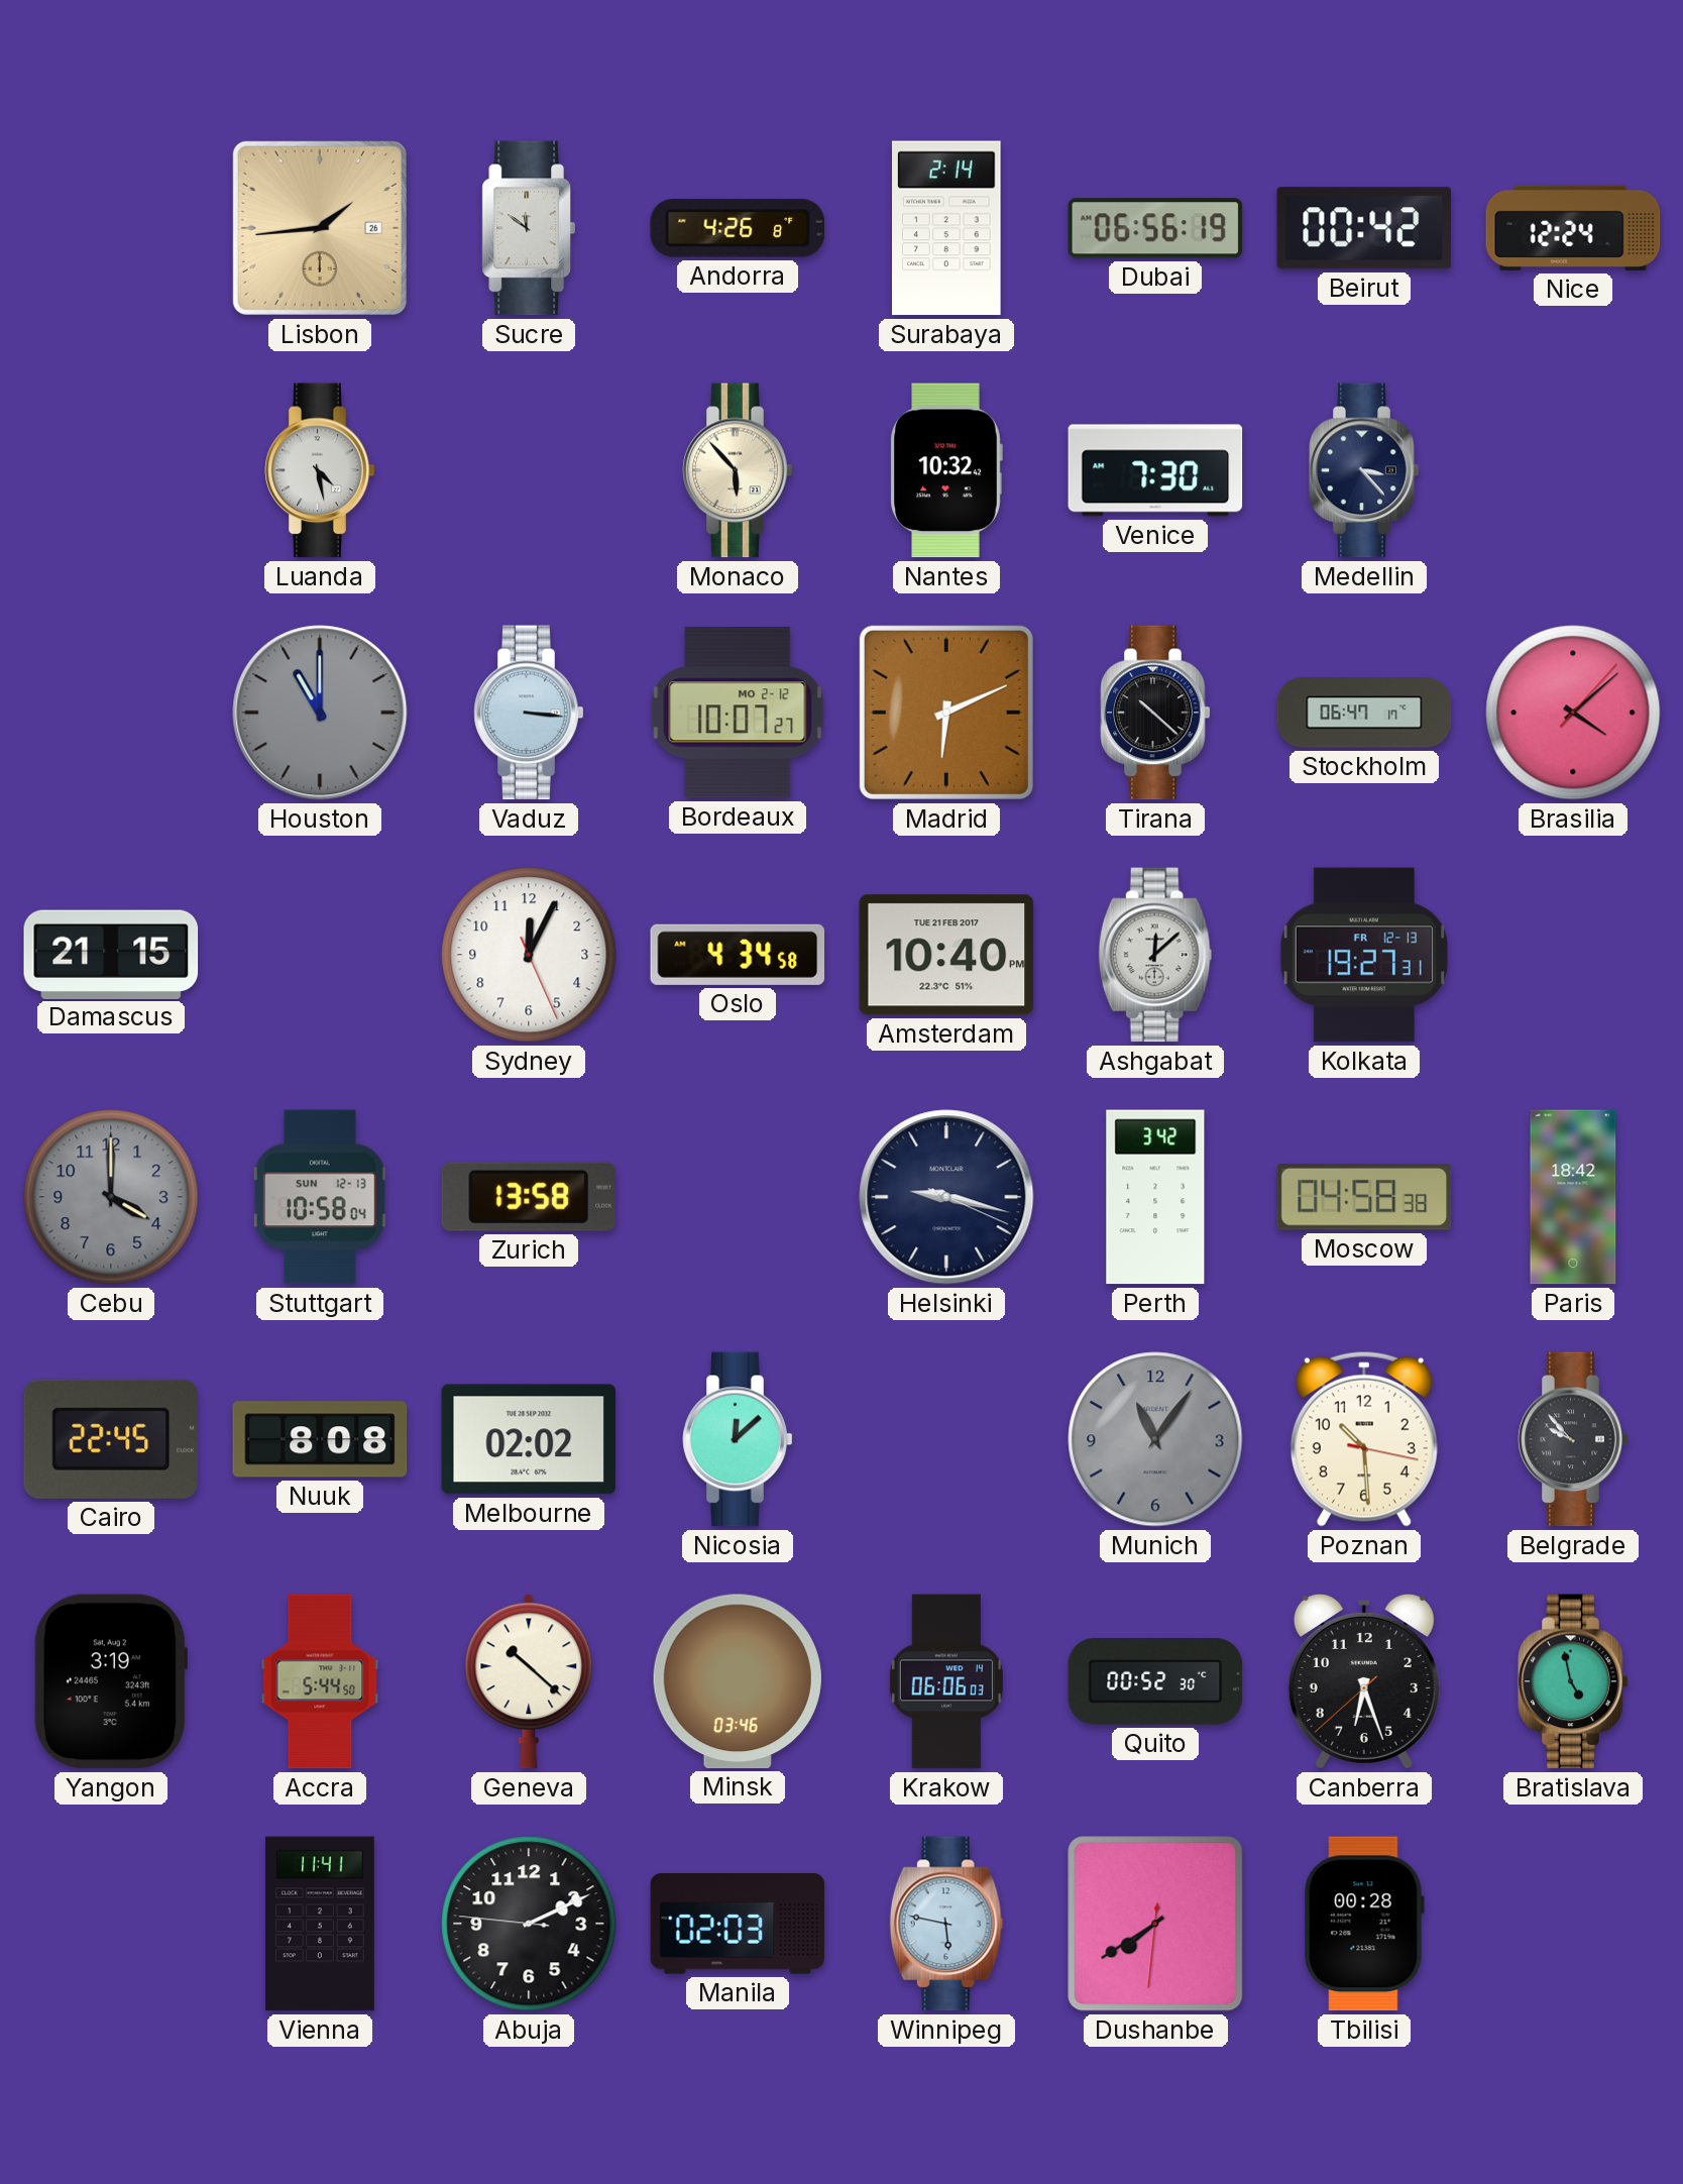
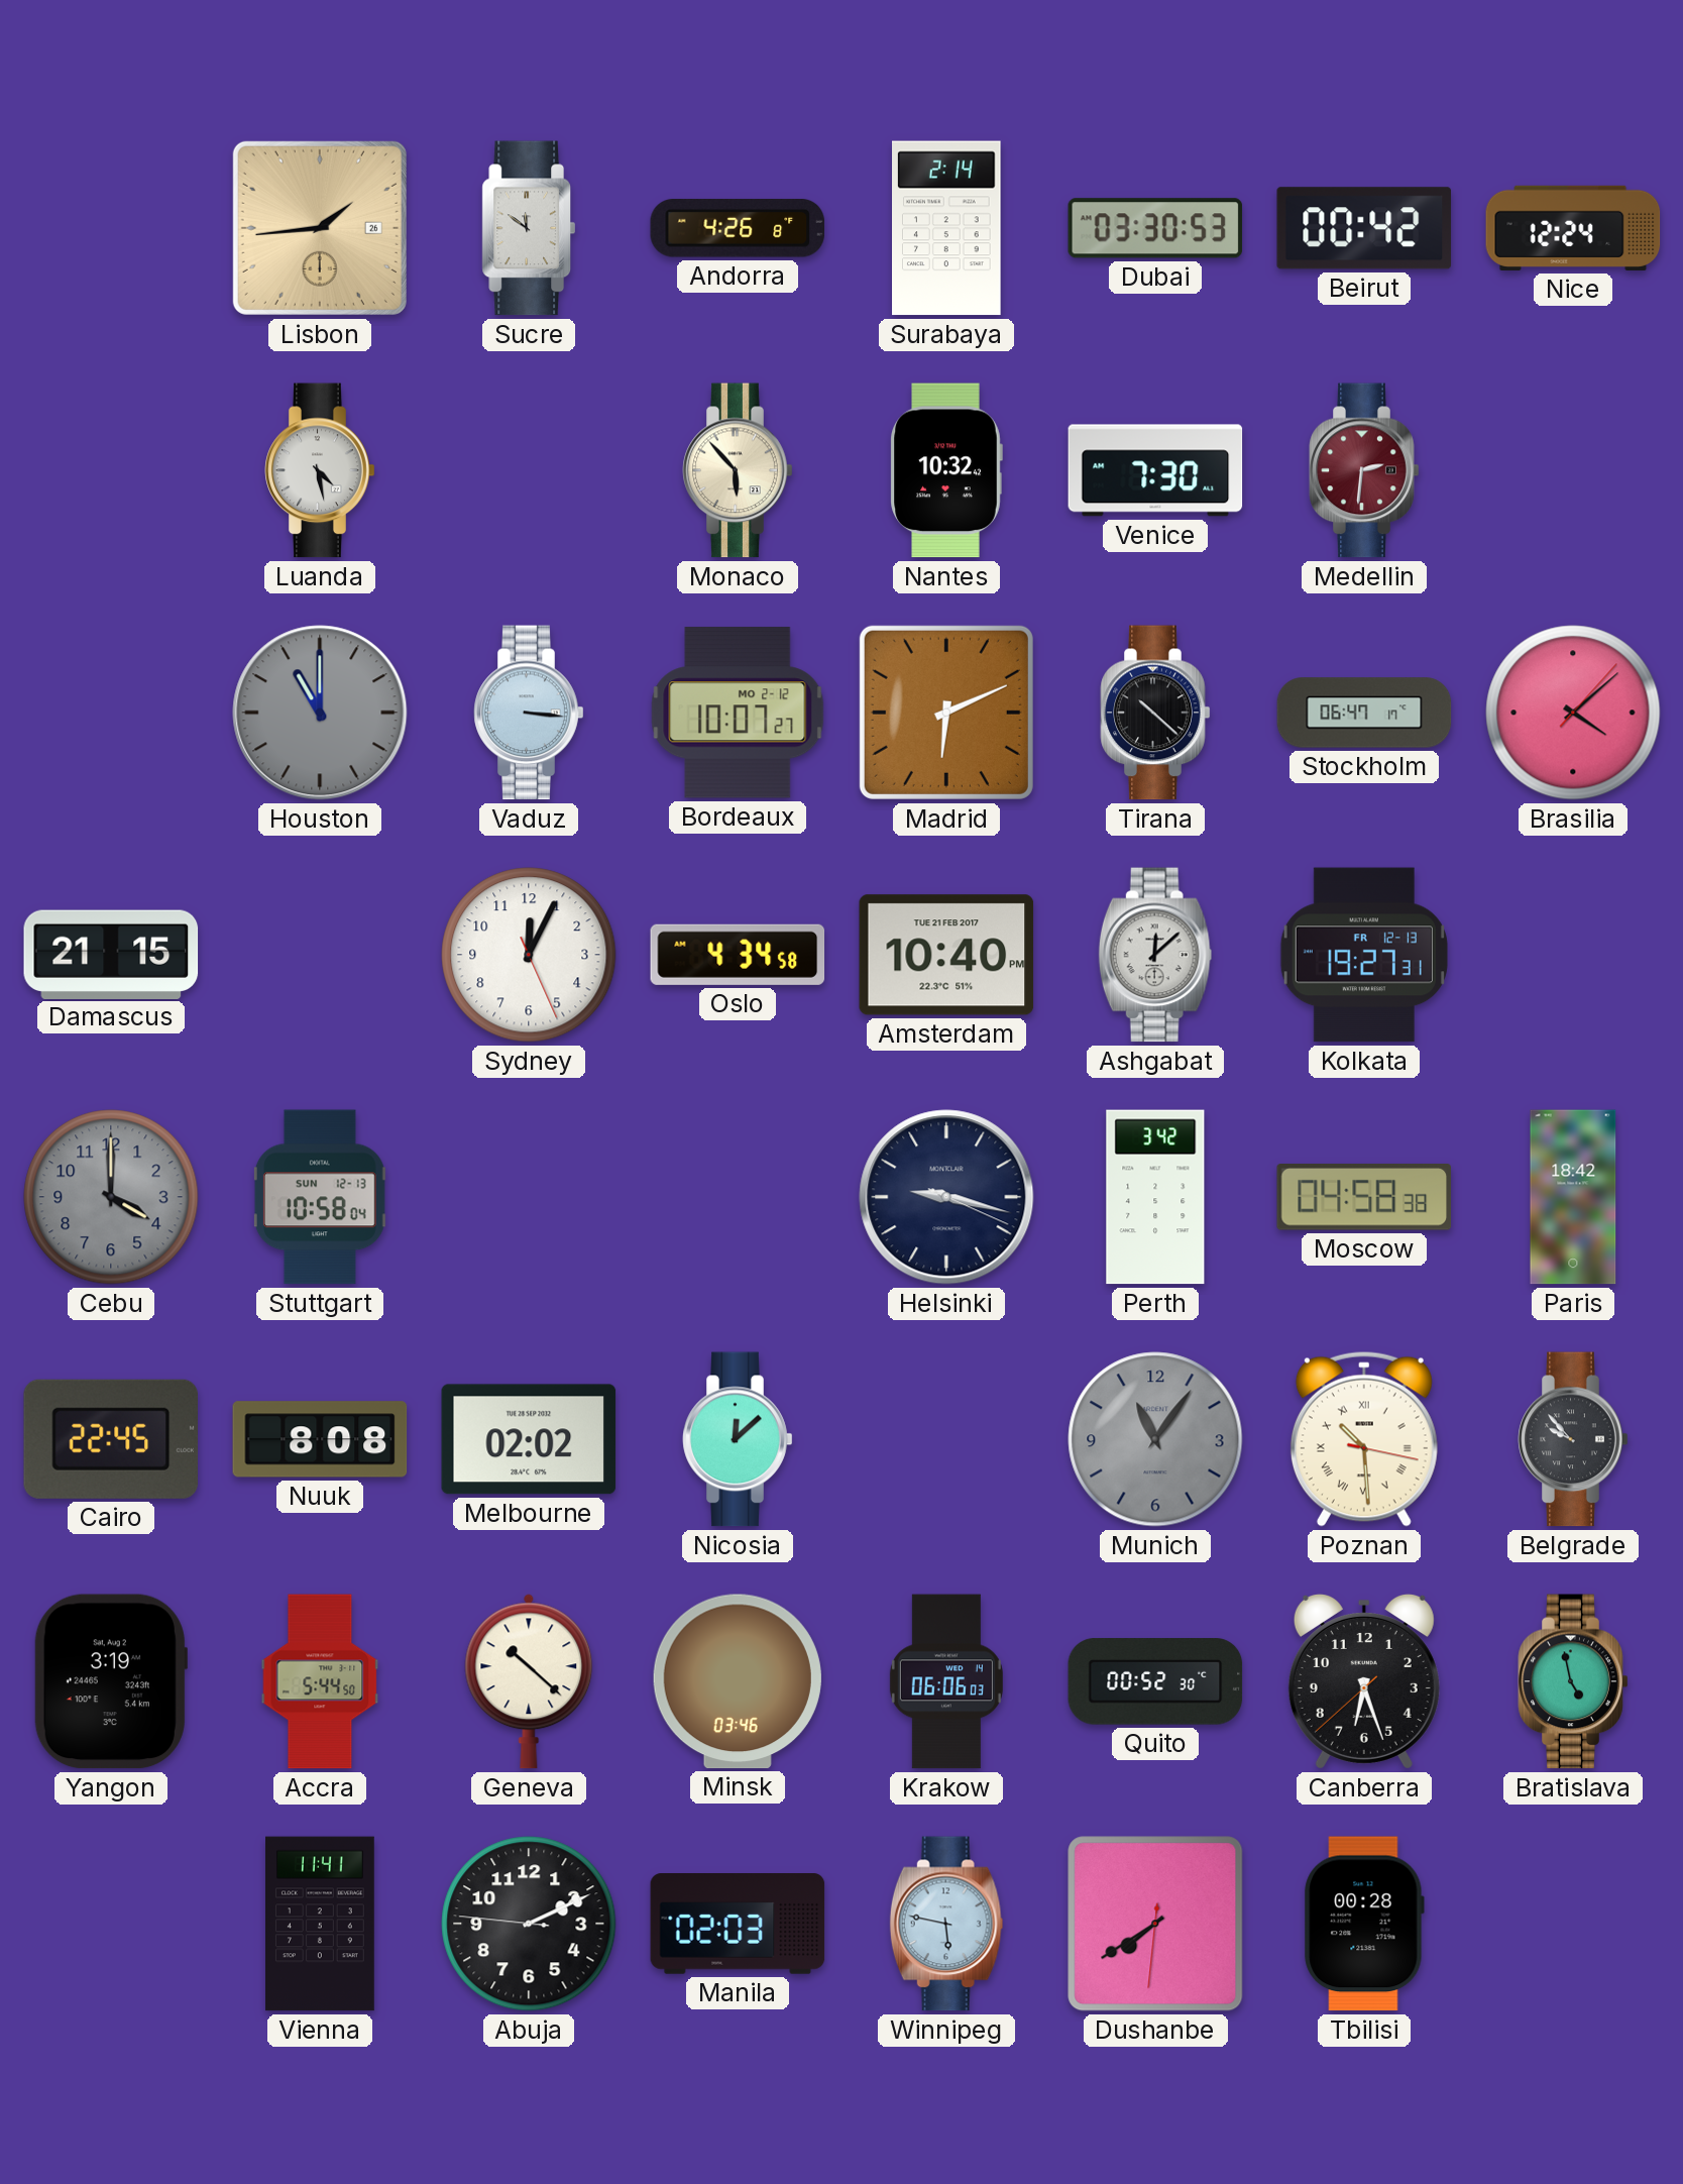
Dubai: 06:56 -> 03:30 (1155, 228)
Medellin: 3:23 -> 2:31 (1364, 470)
Medellin dial: navy -> burgundy (1364, 470)
Zurich: 13:58 -> none (529, 1197)
Poznan numerals: Arabic -> Roman (1364, 1439)
